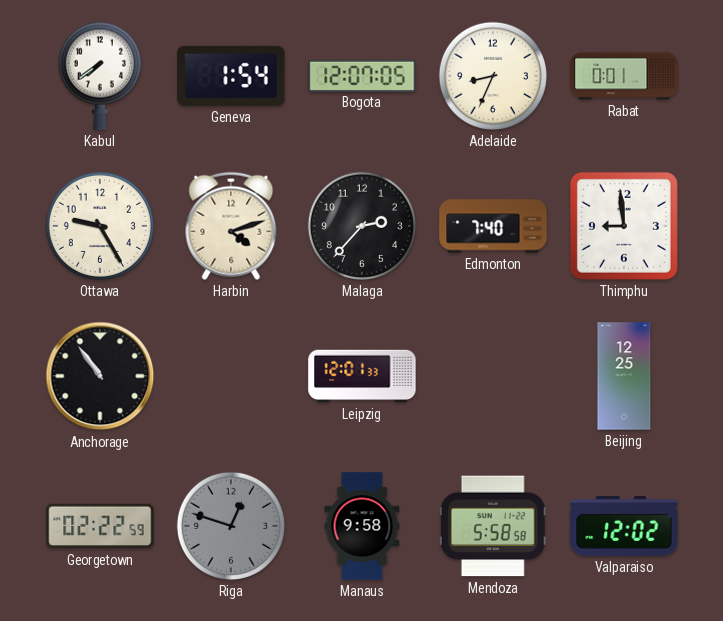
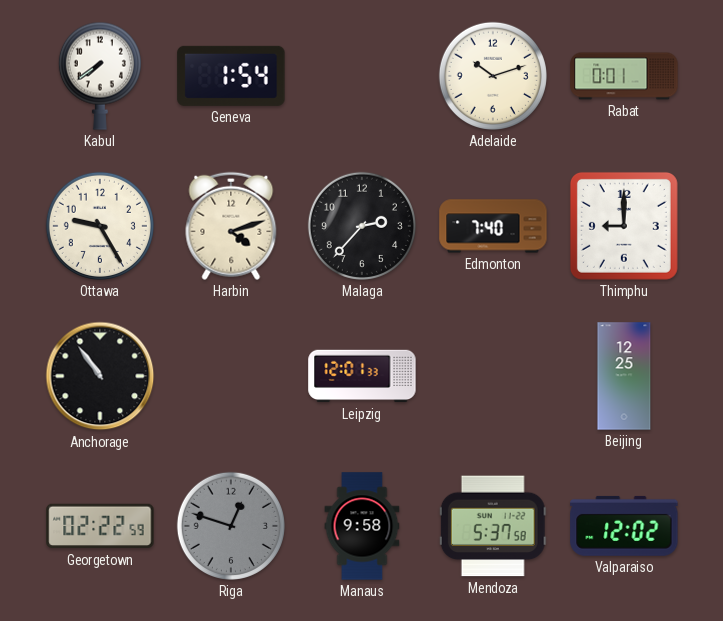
Bogota: 12:07 -> none (362, 75)
Adelaide: 8:34 -> 10:12 (493, 76)
Thimphu: 8:59 -> 9:00 (624, 226)
Mendoza: 5:58 -> 5:37 (493, 526)
